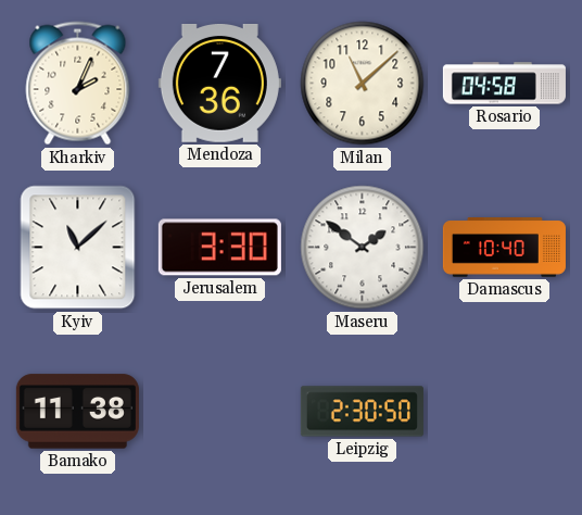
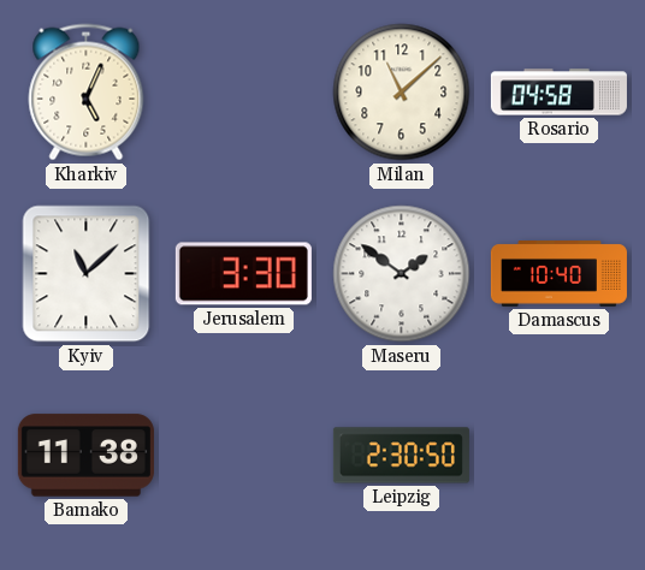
Kharkiv: 2:04 -> 5:04 (87, 93)
Mendoza: 7:36 -> none (219, 83)
